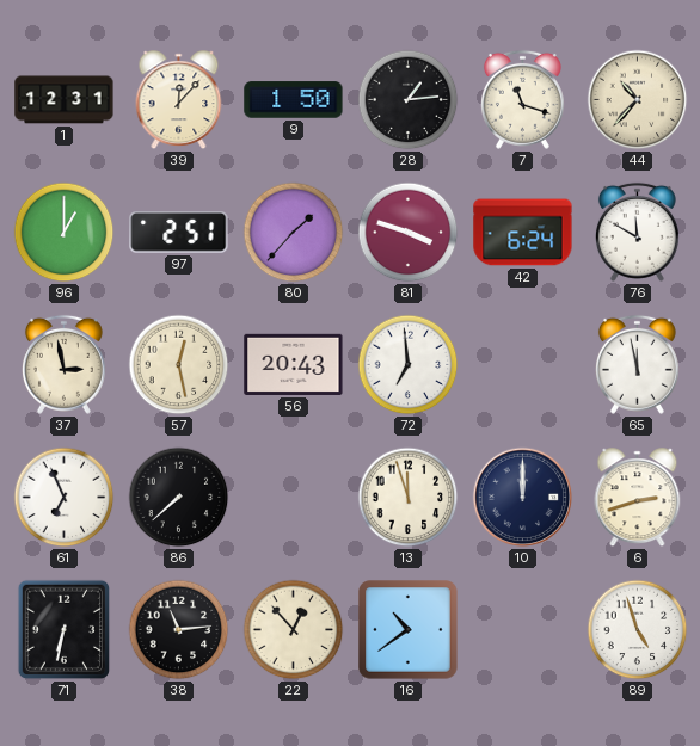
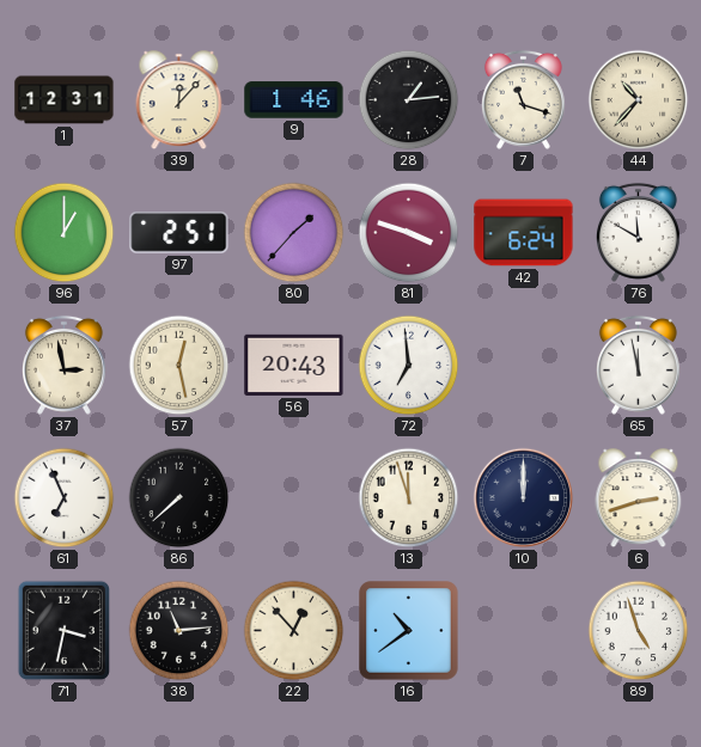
9: 1:50 -> 1:46 (294, 100)
71: 6:32 -> 3:32 (65, 631)
